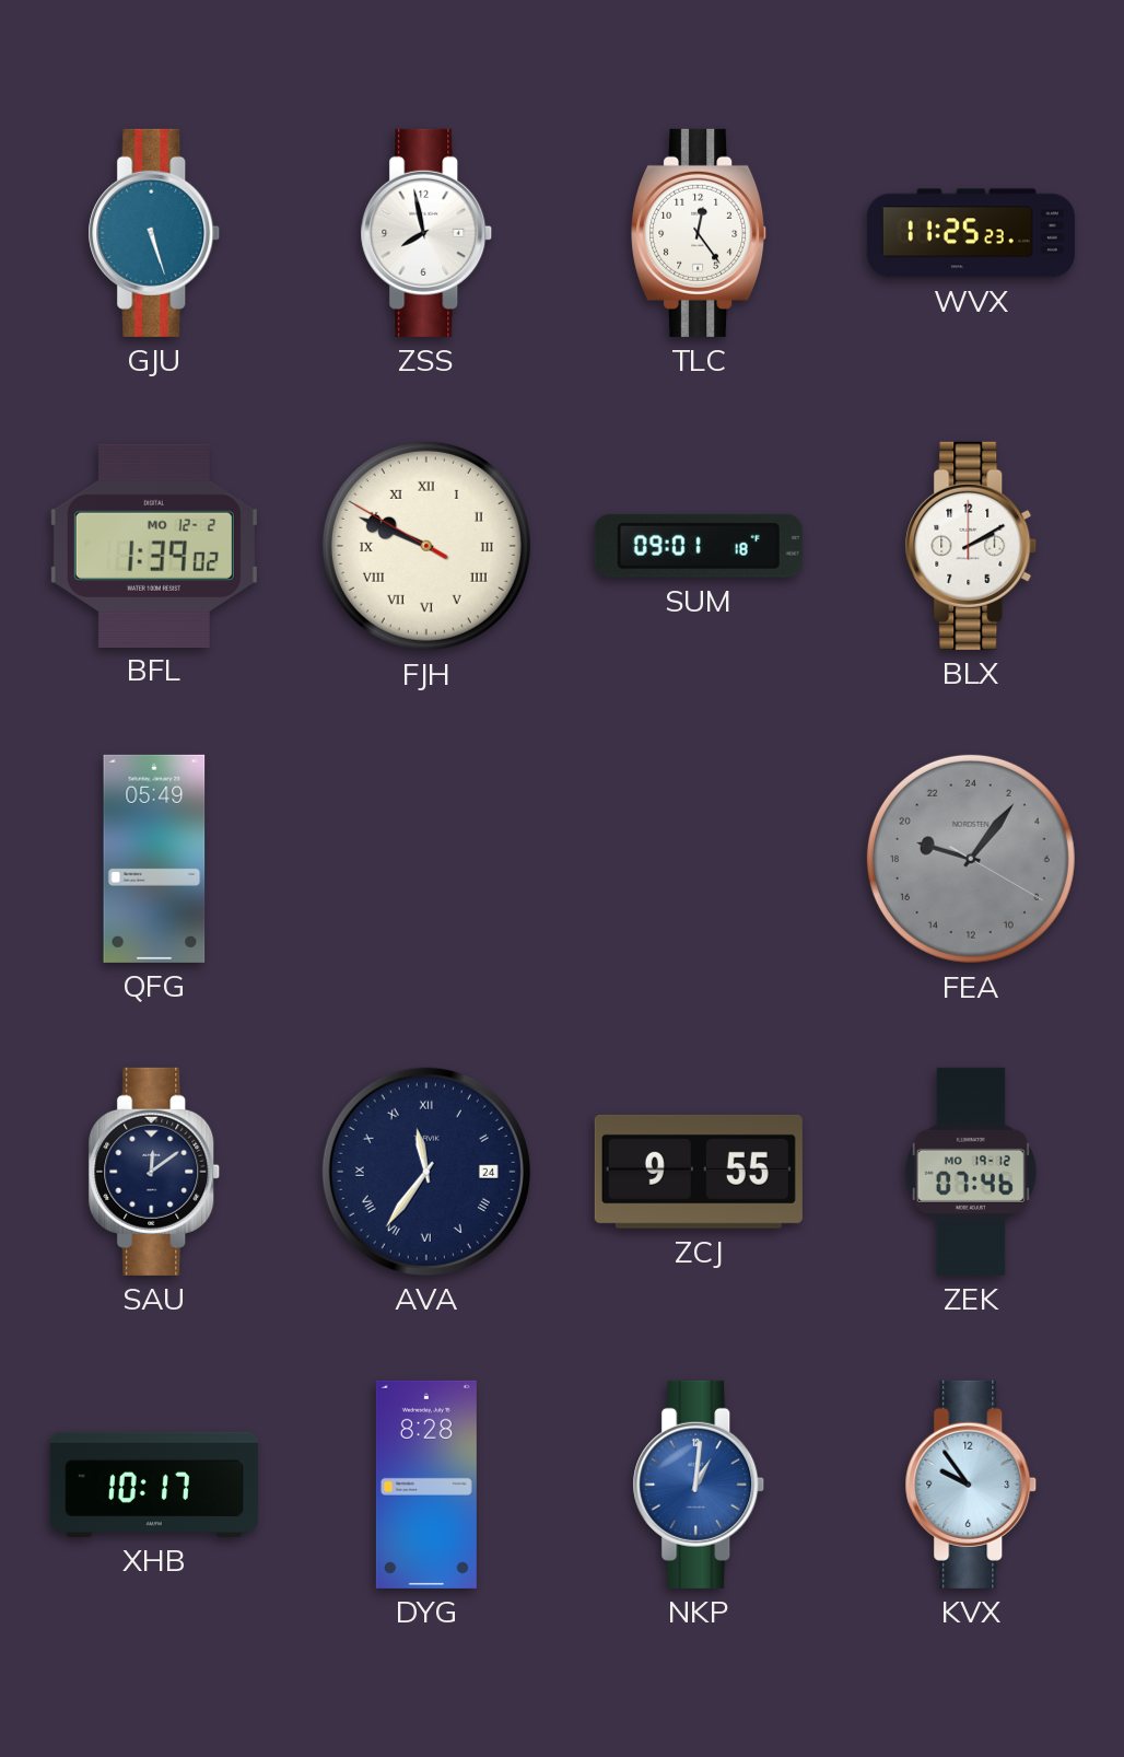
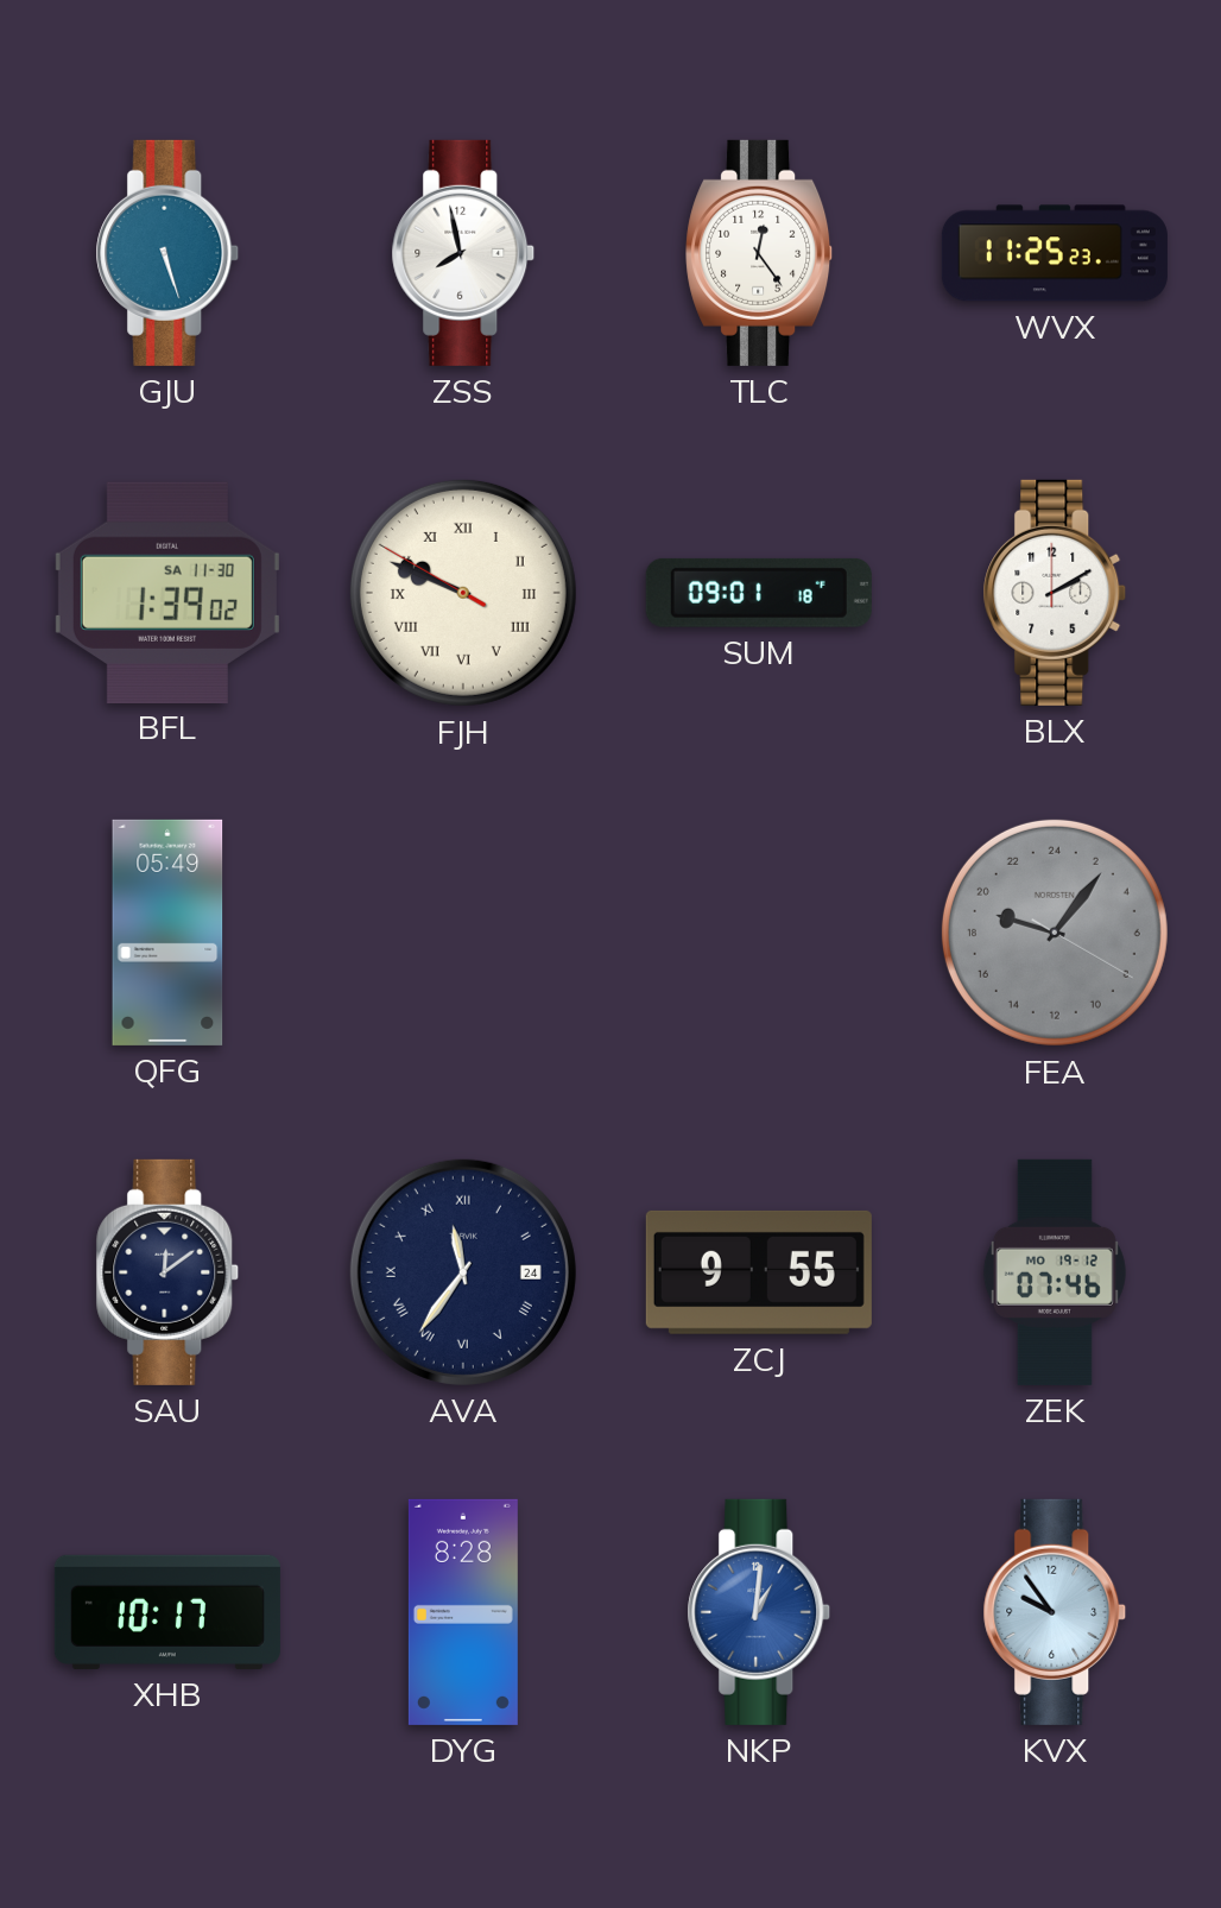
BFL date: MO 12-2 -> SA 11-30 (167, 592)
